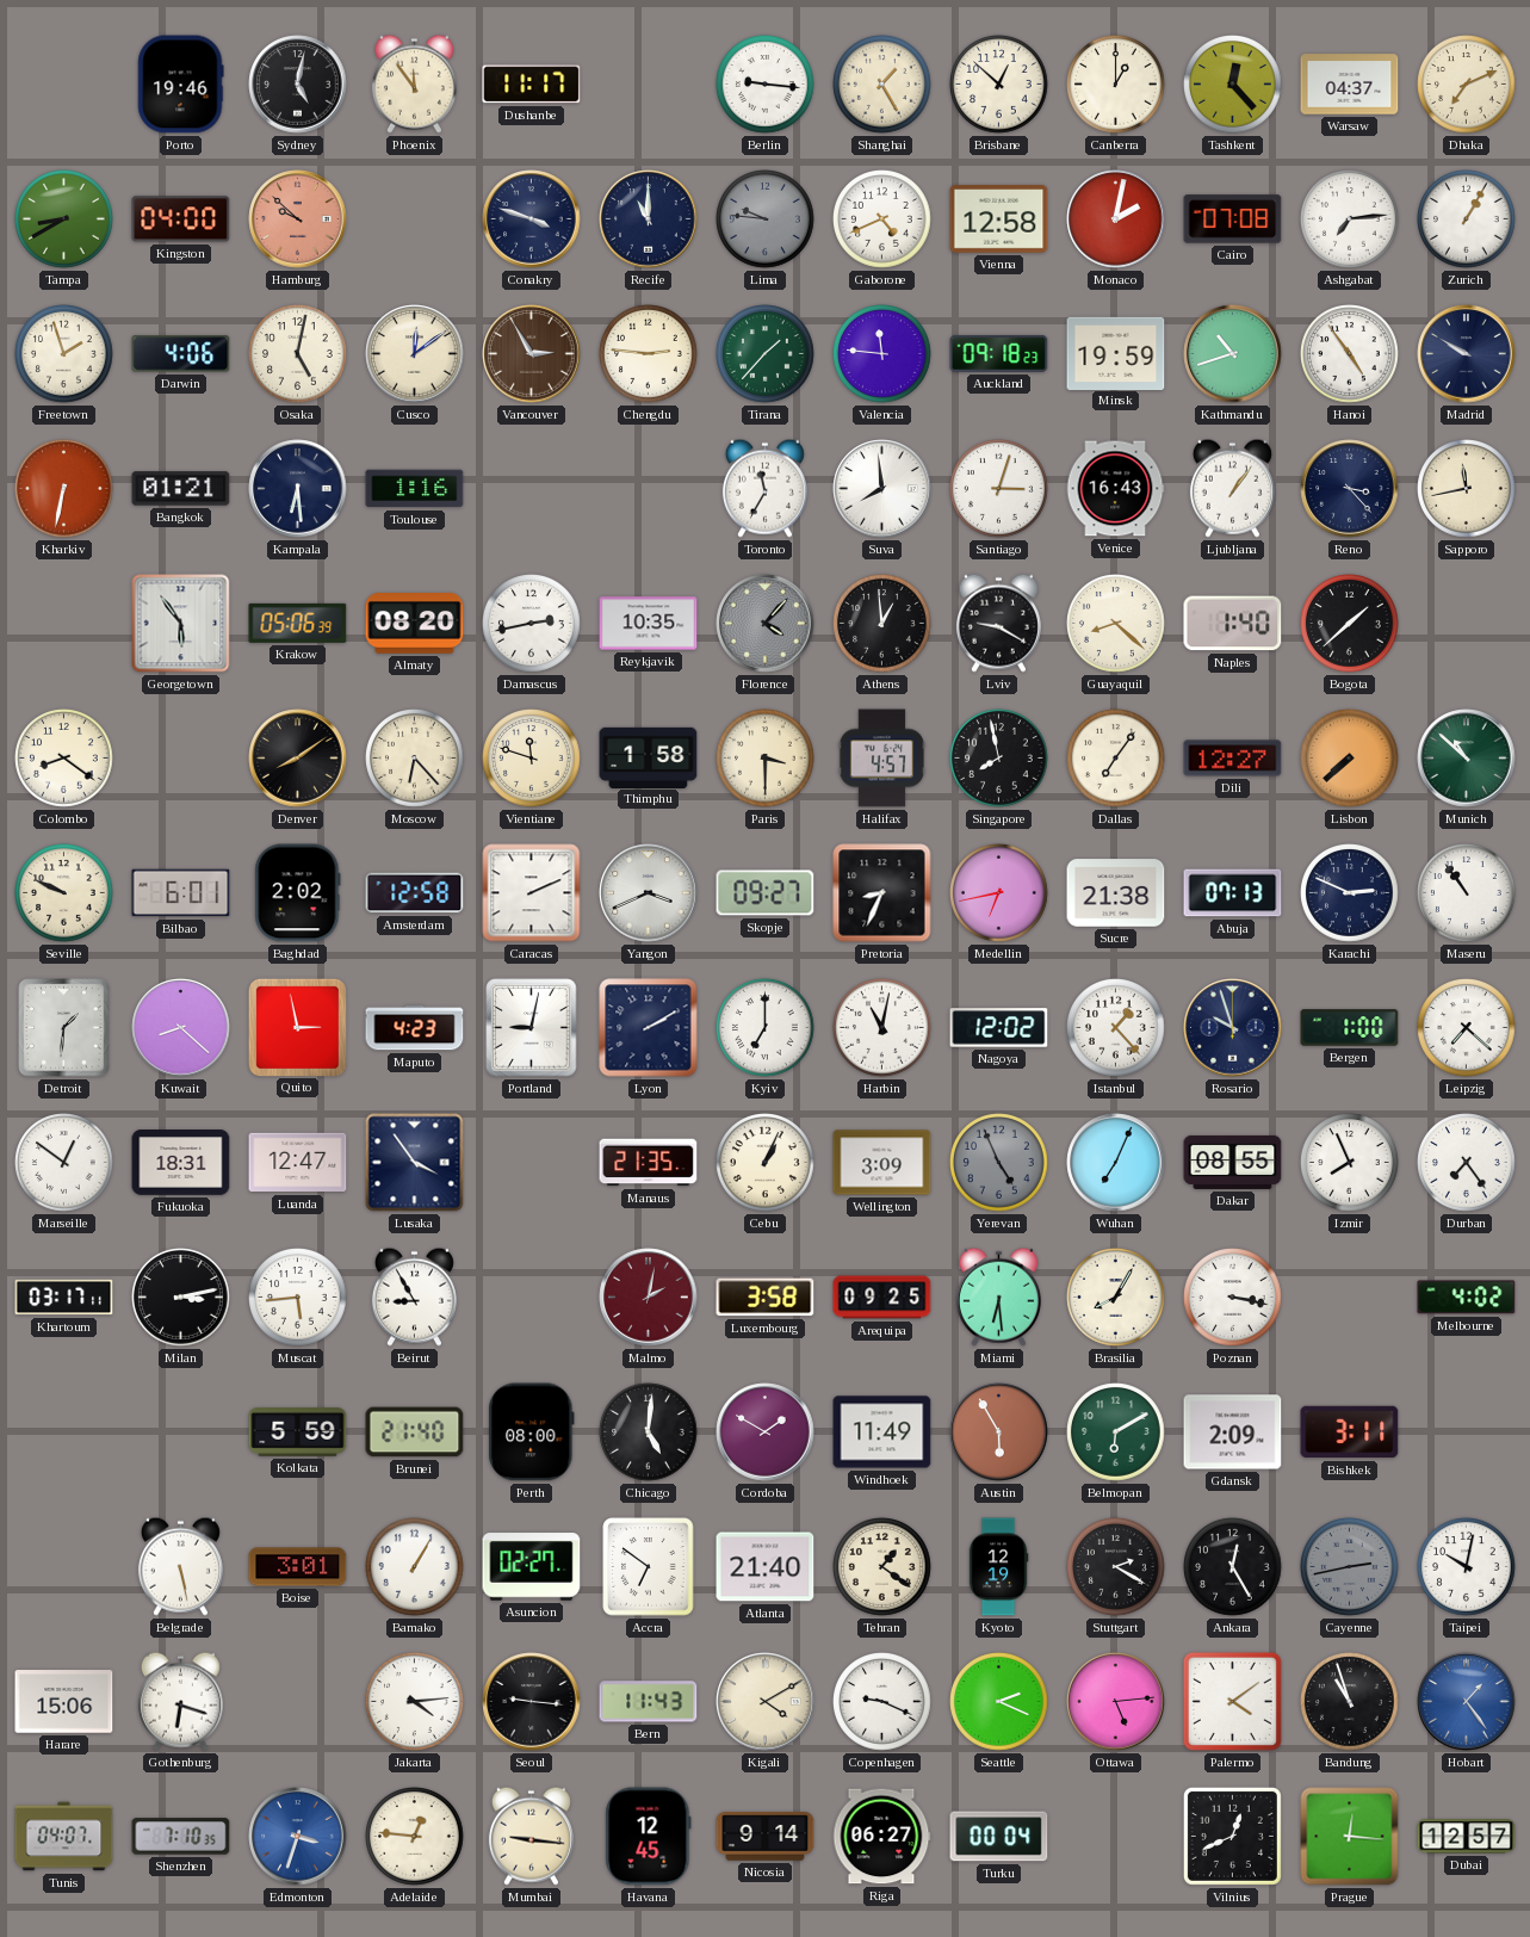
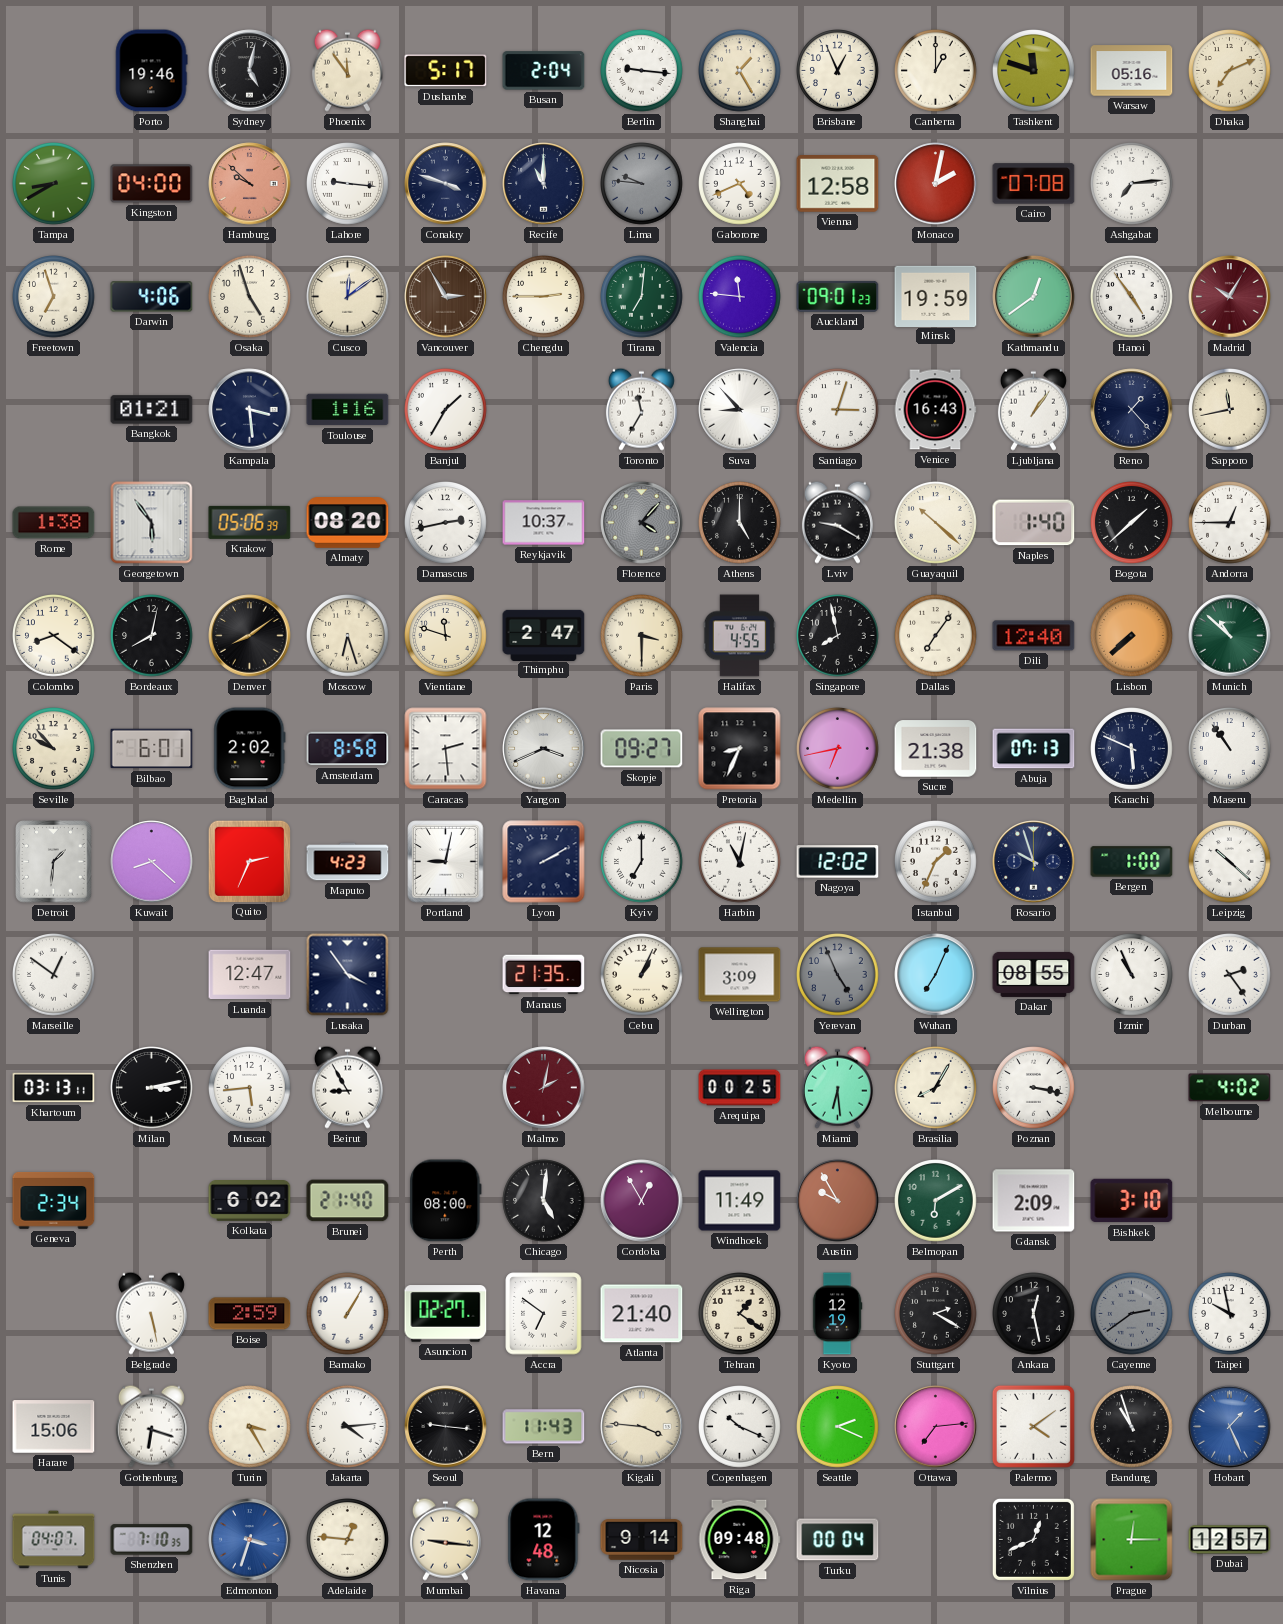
Dushanbe: 11:17 -> 5:17 (446, 71)
Busan: none -> 2:04 (544, 71)
Brisbane: 12:52 -> 12:56 (838, 71)
Tashkent: 12:23 -> 11:48 (1034, 71)
Warsaw: 04:37 -> 05:16 (1132, 71)
Lahore: none -> 9:16 (348, 184)
Zurich: 1:05 -> none (1467, 219)
Freetown: 1:57 -> 6:57 (54, 297)
Osaka: 5:02 -> 4:57 (250, 297)
Chengdu: 2:46 -> 2:45 (544, 297)
Tirana: 1:37 -> 7:01 (642, 297)
Auckland: 09:18 -> 09:01 (838, 296)
Kathmandu: 10:42 -> 12:39 (1034, 297)
Madrid: 9:50 -> 10:05 (1230, 297)
Madrid dial: navy -> burgundy (1230, 297)
Kharkiv: 6:32 -> none (64, 489)
Kampala: 6:29 -> 3:29 (250, 410)
Banjul: none -> 1:35 (446, 410)
Suva: 7:59 -> 8:53 (740, 410)
Reno: 3:23 -> 1:23 (1132, 410)
Rome: none -> 1:38 (54, 523)
Reykjavik: 10:35 -> 10:37 (544, 523)
Athens: 12:59 -> 5:00 (740, 523)
Guayaquil: 8:22 -> 10:22 (936, 523)
Andorra: none -> 12:45 (1230, 523)
Bordeaux: none -> 8:02 (152, 636)
Moscow: 6:23 -> 6:27 (348, 636)
Thimphu: 1:58 -> 2:47 (544, 635)
Halifax: 4:57 -> 4:55 (740, 636)
Dili: 12:27 -> 12:40 (1034, 636)
Seville: 9:49 -> 9:53 (54, 749)
Amsterdam: 12:58 -> 8:58 (348, 749)
Caracas: 2:11 -> 2:29 (446, 749)
Karachi: 2:49 -> 5:49 (1132, 749)
Quito: 2:58 -> 2:34 (249, 861)
Istanbul: 1:23 -> 1:34 (936, 862)
Leipzig: 7:22 -> 10:22 (1230, 862)
Fukuoka: 18:31 -> none (181, 1163)
Izmir: 7:56 -> 10:56 (1132, 975)
Durban: 7:24 -> 2:24 (1230, 975)
Khartoum: 03:17 -> 03:13 (54, 1088)
Luxembourg: 3:58 -> none (766, 1298)
Arequipa: 09:25 -> 00:25 (740, 1088)
Geneva: none -> 2:34 (54, 1200)
Kolkata: 5:59 -> 6:02 (250, 1201)
Cordoba: 1:50 -> 12:55 (642, 1201)
Austin: 5:55 -> 9:55 (838, 1201)
Bishkek: 3:11 -> 3:10 (1132, 1201)
Boise: 3:01 -> 2:59 (250, 1314)
Ankara: 12:25 -> 12:28 (1034, 1314)
Cayenne: 2:43 -> 2:39 (1132, 1314)
Taipei: 10:02 -> 9:58 (1230, 1314)
Turin: none -> 3:25 (250, 1427)
Kigali: 4:10 -> 3:46 (642, 1427)
Copenhagen: 9:19 -> 10:19 (740, 1427)
Ottawa: 5:14 -> 7:14 (936, 1427)
Hobart: 1:24 -> 1:26 (1230, 1427)
Havana: 12:45 -> 12:48 (544, 1540)
Riga: 06:27 -> 09:48 (740, 1540)
Prague: 12:16 -> 12:15 (1132, 1540)
